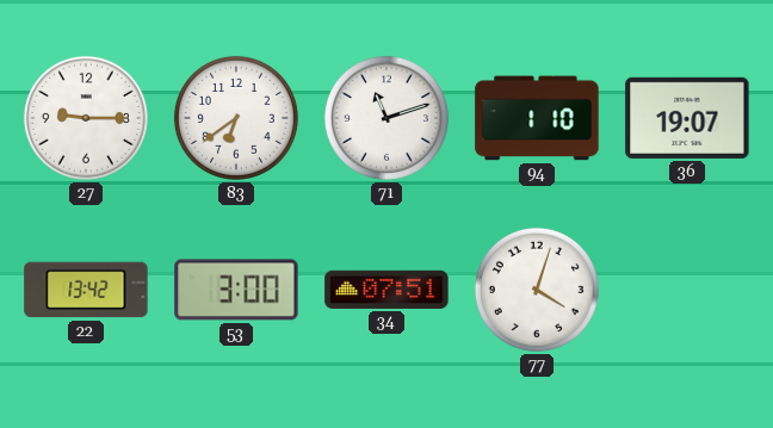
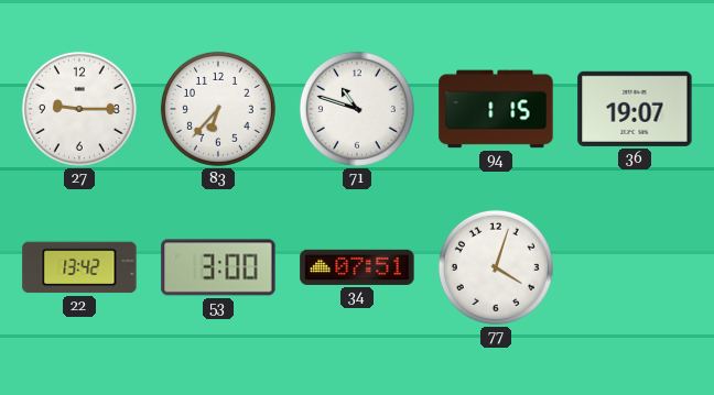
83: 6:39 -> 6:37 (218, 109)
71: 11:12 -> 10:48 (357, 109)
94: 1:10 -> 1:15 (496, 109)
